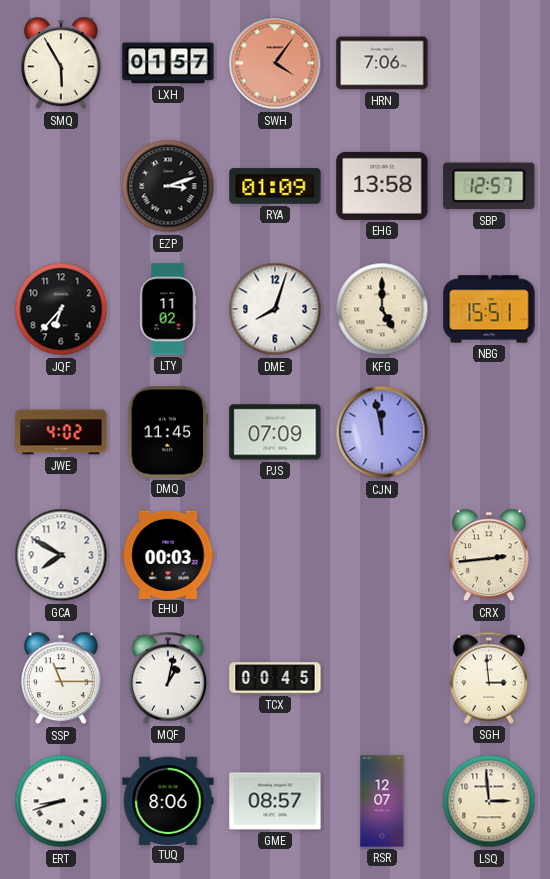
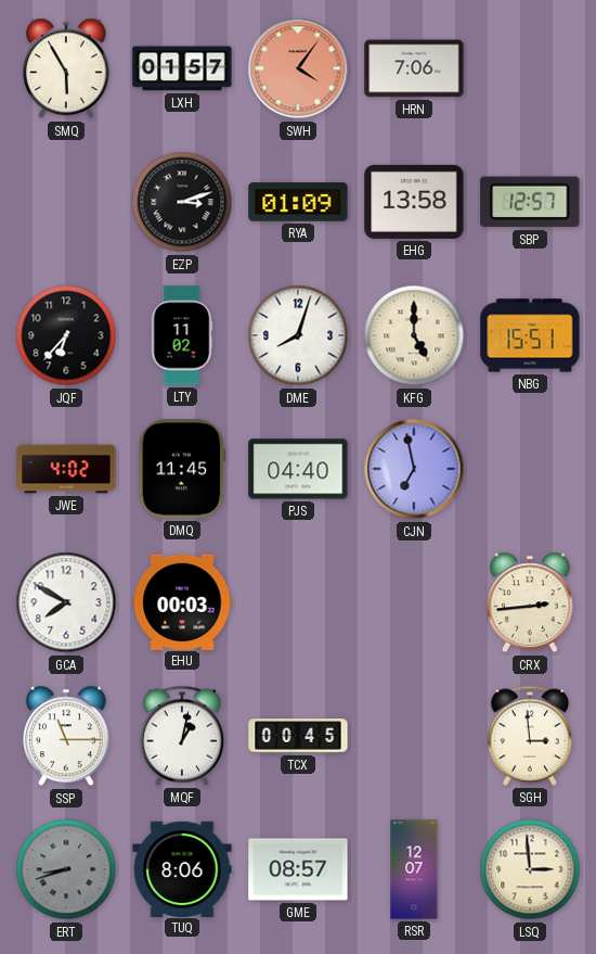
PJS: 07:09 -> 04:40 (298, 469)
CJN: 11:58 -> 6:58 (414, 469)
ERT dial: white -> grey (66, 869)
